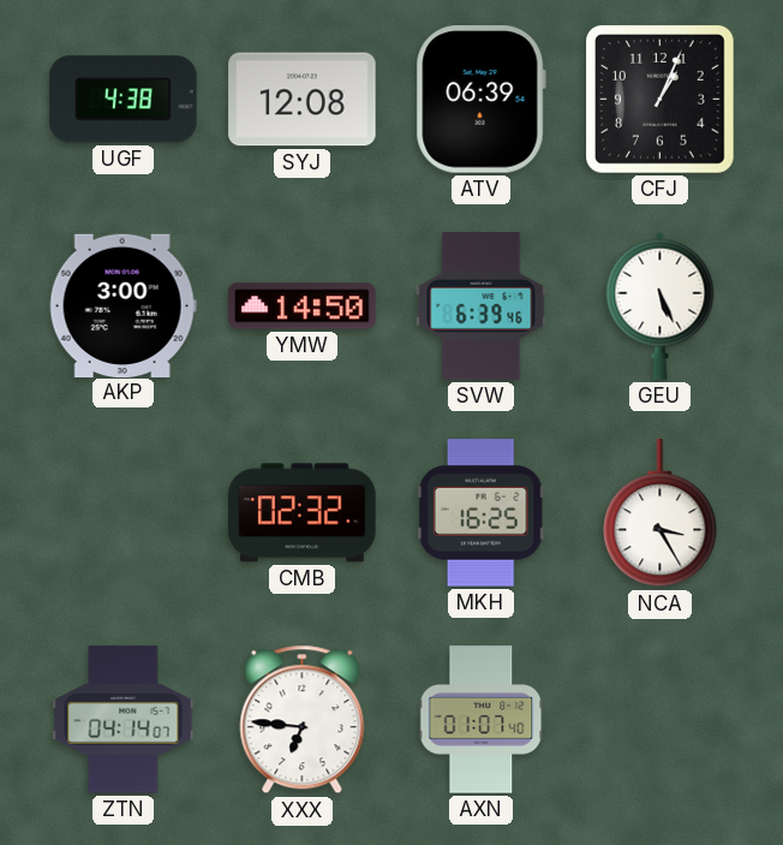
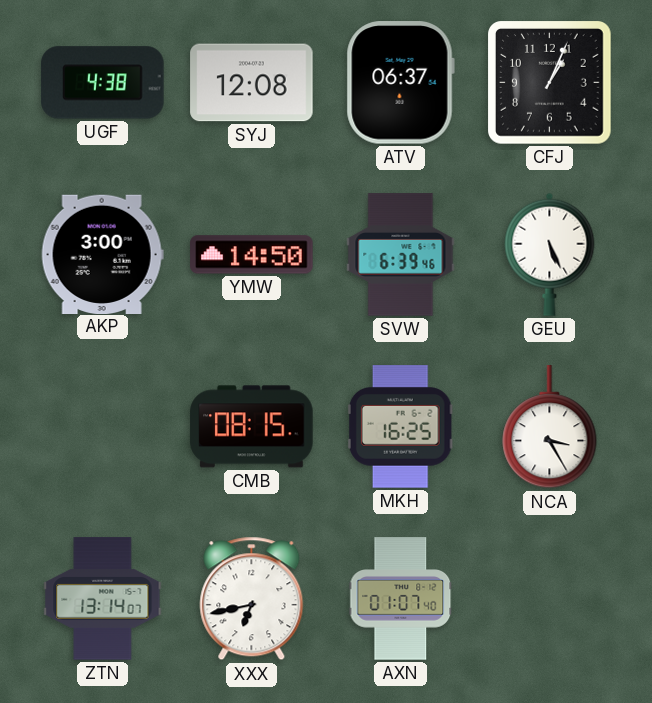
ATV: 06:39 -> 06:37 (400, 83)
CMB: 02:32 -> 08:15 (252, 427)
ZTN: 04:14 -> 13:14 (103, 599)
XXX: 6:46 -> 6:43 (252, 599)
